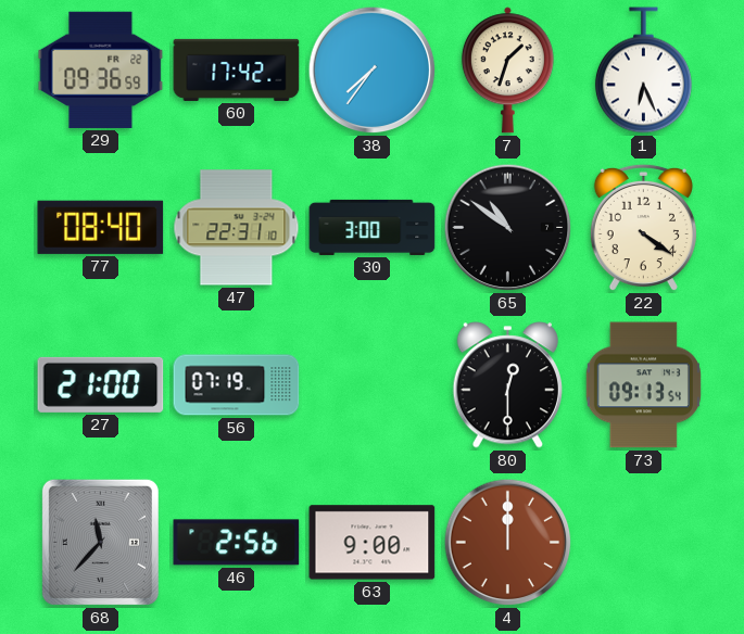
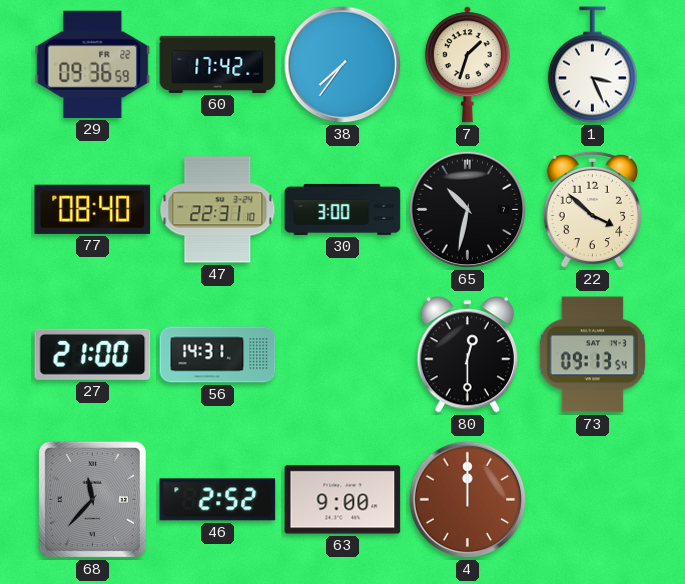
1: 6:26 -> 3:26 (592, 65)
65: 10:51 -> 10:32 (468, 210)
22: 4:21 -> 3:52 (592, 210)
56: 07:19 -> 14:31 (218, 355)
46: 2:56 -> 2:52 (218, 500)
